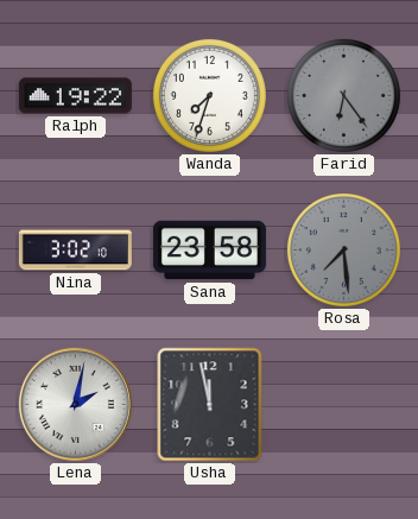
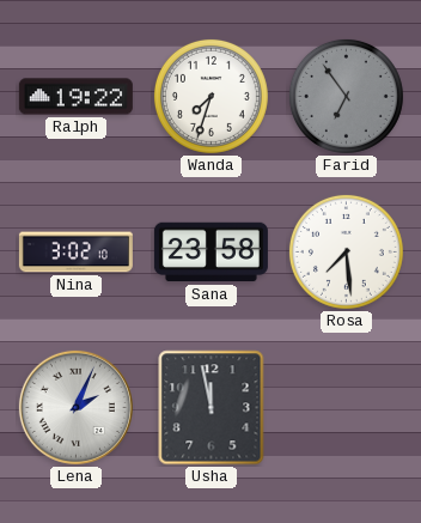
Farid: 6:24 -> 6:54 (346, 96)
Rosa dial: grey -> white (346, 251)
Lena: 2:02 -> 2:04 (75, 407)
